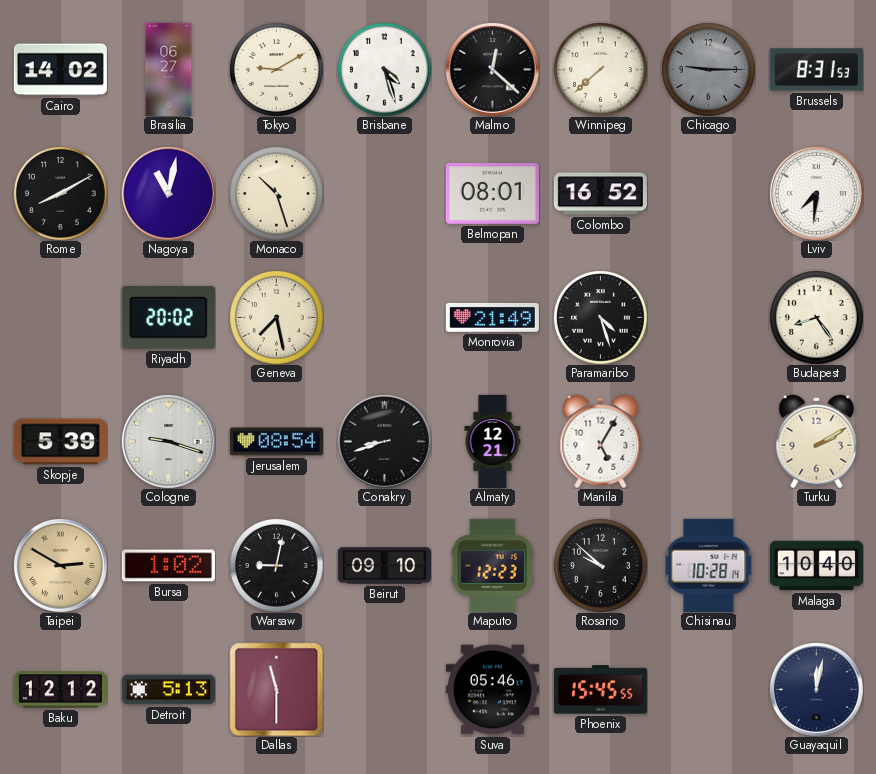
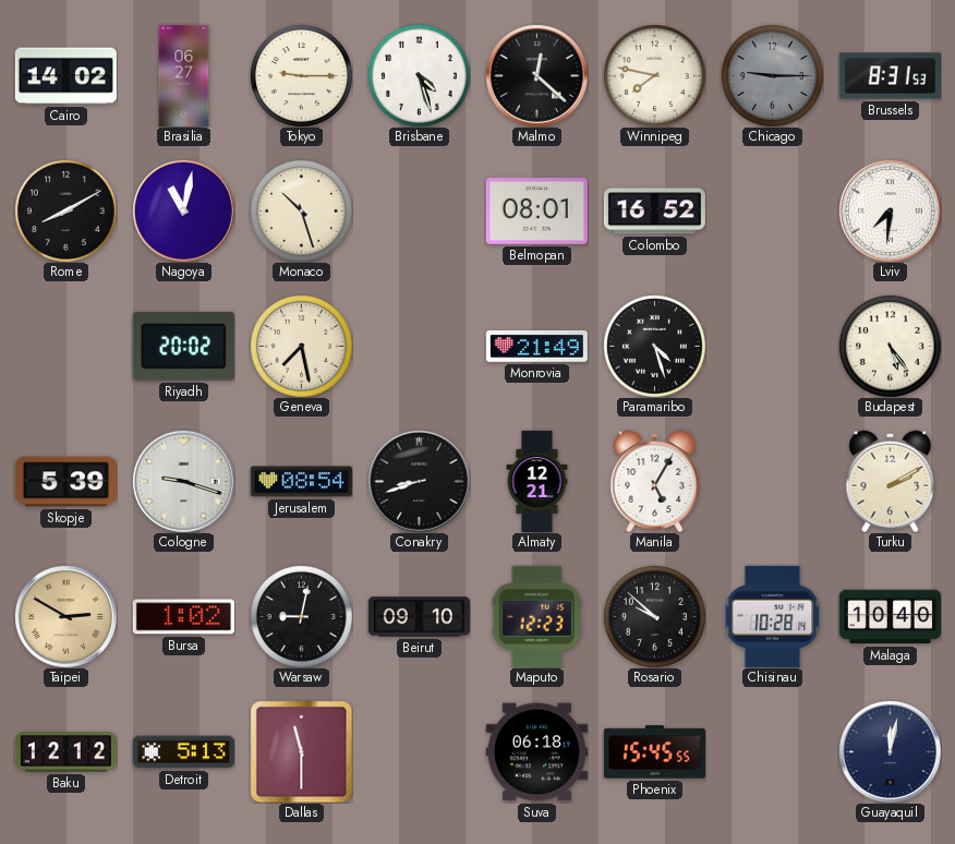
Tokyo: 9:10 -> 9:15 (301, 75)
Winnipeg: 7:38 -> 7:47 (654, 75)
Budapest: 8:24 -> 5:24 (890, 346)
Suva: 05:46 -> 06:18 (536, 752)
